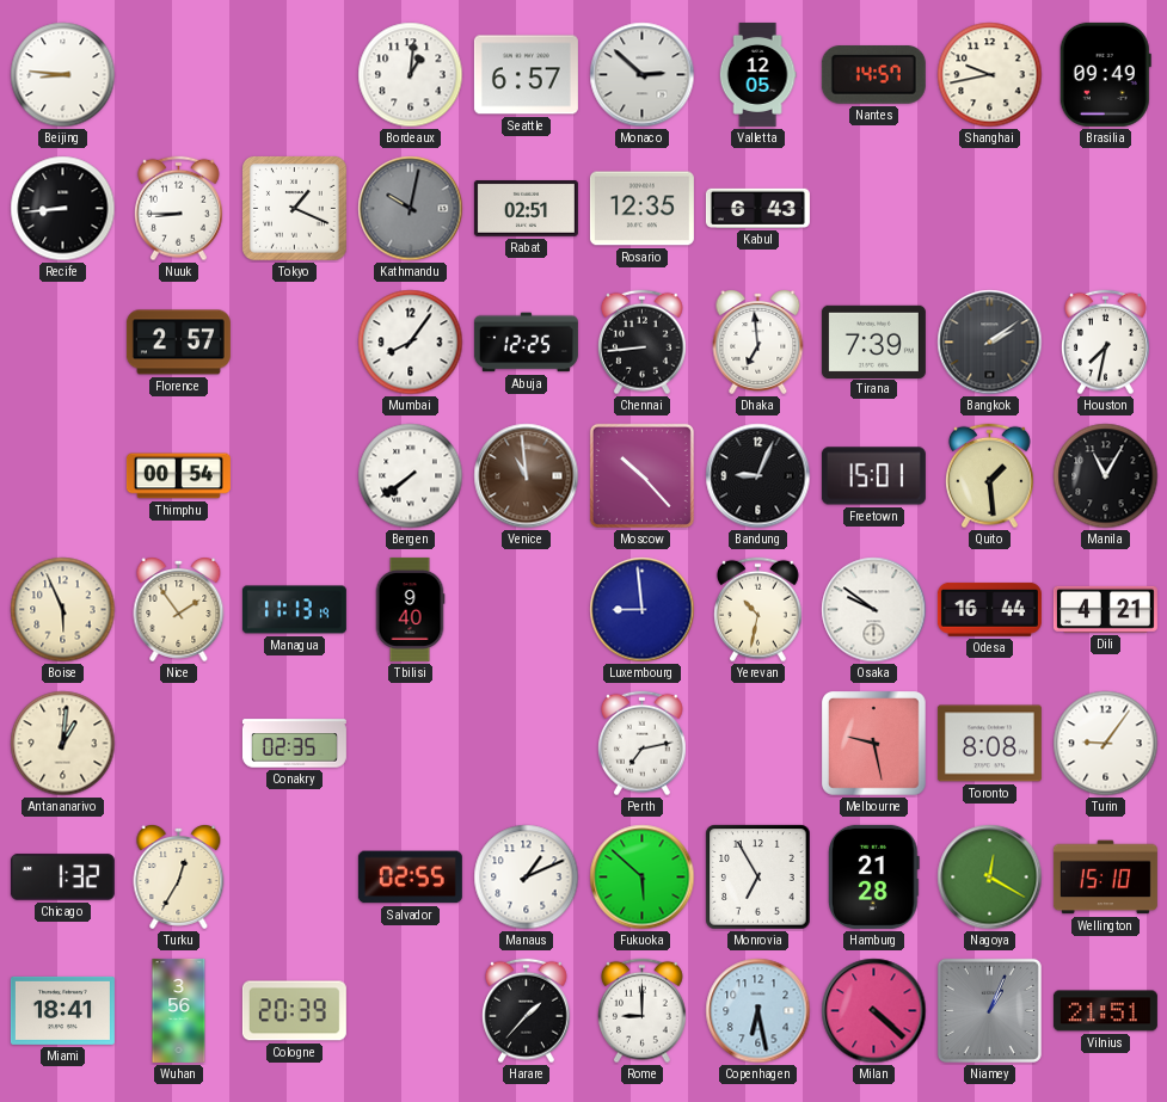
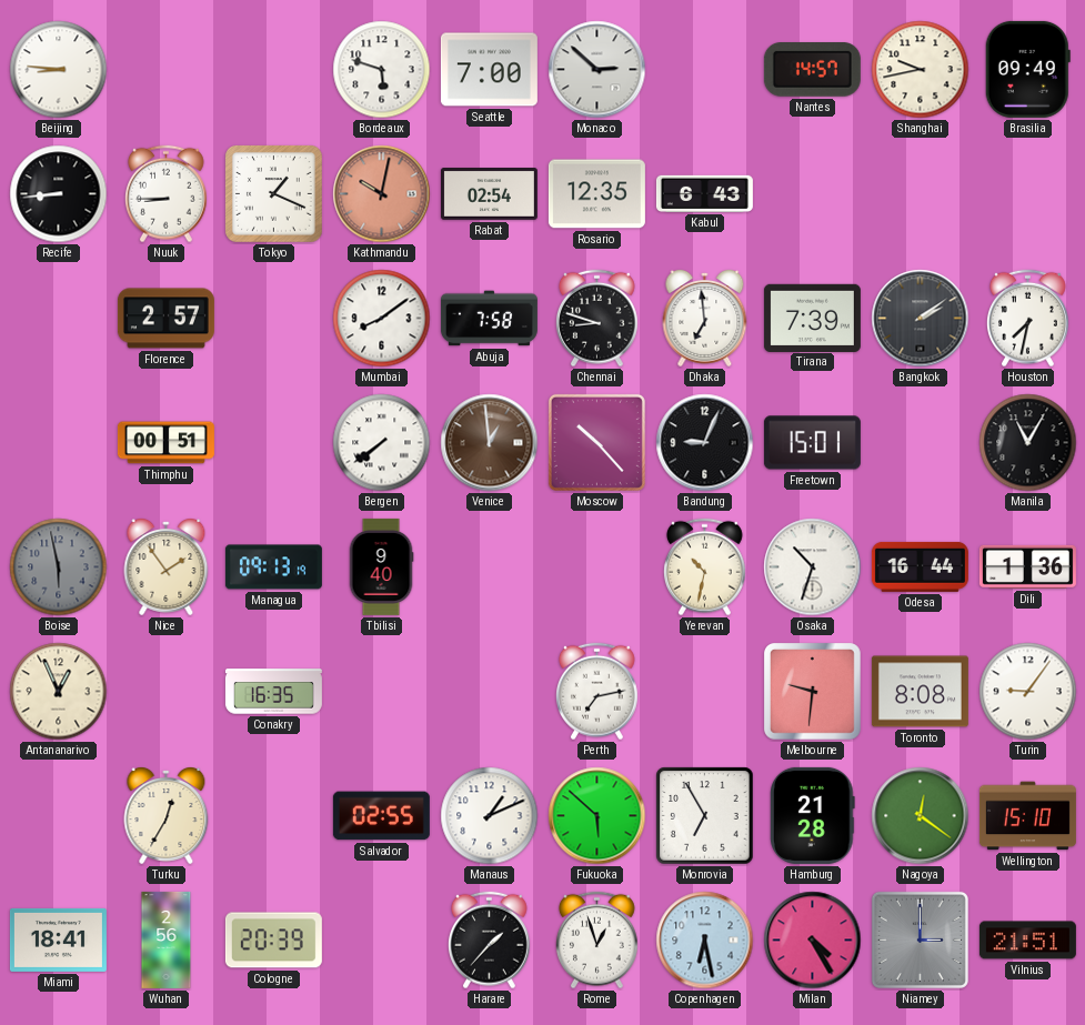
Bordeaux: 1:01 -> 5:48 (382, 70)
Seattle: 6:57 -> 7:00 (489, 70)
Valletta: 12:05 -> none (757, 74)
Kathmandu dial: grey -> salmon (382, 194)
Rabat: 02:51 -> 02:54 (489, 194)
Mumbai: 8:06 -> 8:09 (382, 319)
Abuja: 12:25 -> 7:58 (489, 319)
Chennai: 8:44 -> 8:48 (596, 319)
Thimphu: 00:54 -> 00:51 (165, 443)
Venice: 10:59 -> 12:59 (490, 443)
Quito: 1:29 -> none (989, 476)
Boise: 5:56 -> 5:58 (59, 567)
Boise dial: cream -> grey (59, 567)
Managua: 11:13 -> 09:13 (273, 567)
Luxembourg: 8:59 -> none (643, 610)
Osaka: 9:51 -> 10:33 (813, 567)
Dili: 4:21 -> 1:36 (1027, 566)
Antananarivo: 1:01 -> 12:56 (59, 692)
Conakry: 02:35 -> 16:35 (273, 692)
Melbourne: 9:28 -> 9:31 (813, 692)
Chicago: 1:32 -> none (62, 878)
Nagoya: 12:20 -> 12:21 (921, 816)
Wuhan: 3:56 -> 2:56 (167, 939)
Rome: 9:00 -> 12:57 (596, 941)
Milan: 4:22 -> 4:25 (813, 941)
Niamey: 1:04 -> 3:00 (920, 939)
